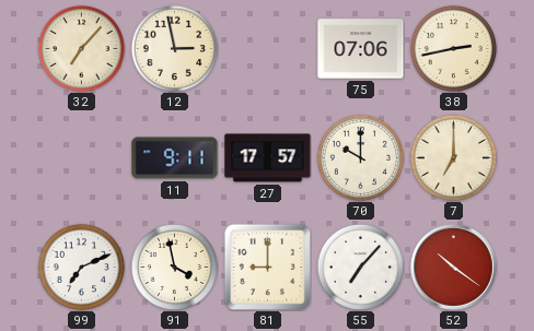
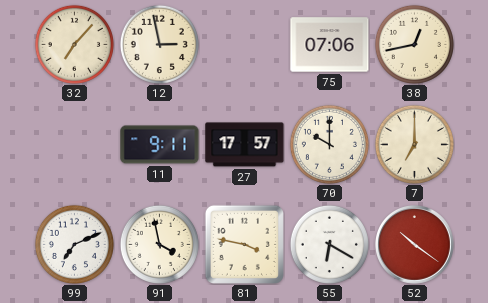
38: 2:43 -> 12:43 (414, 44)
81: 9:00 -> 3:47 (244, 244)
55: 7:07 -> 6:20 (329, 244)
